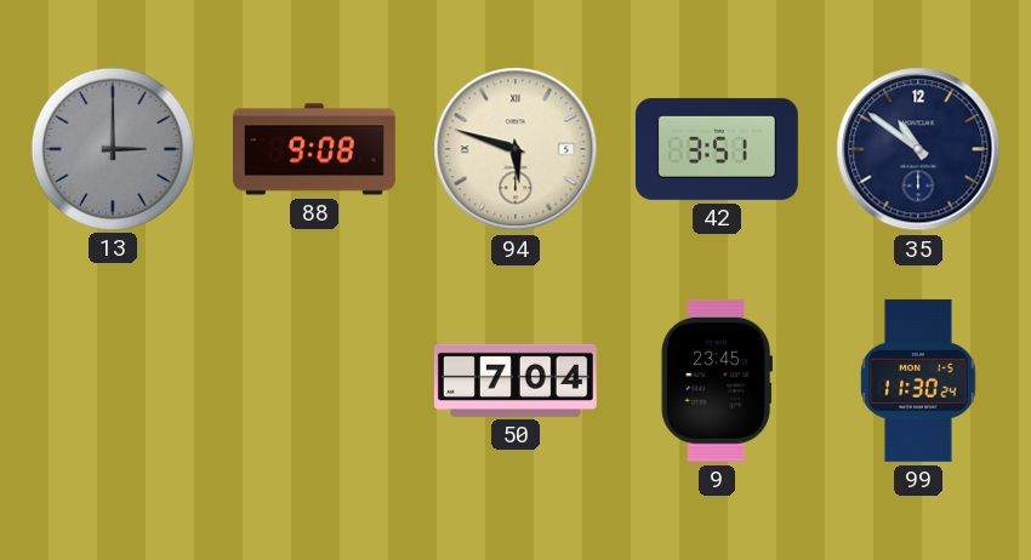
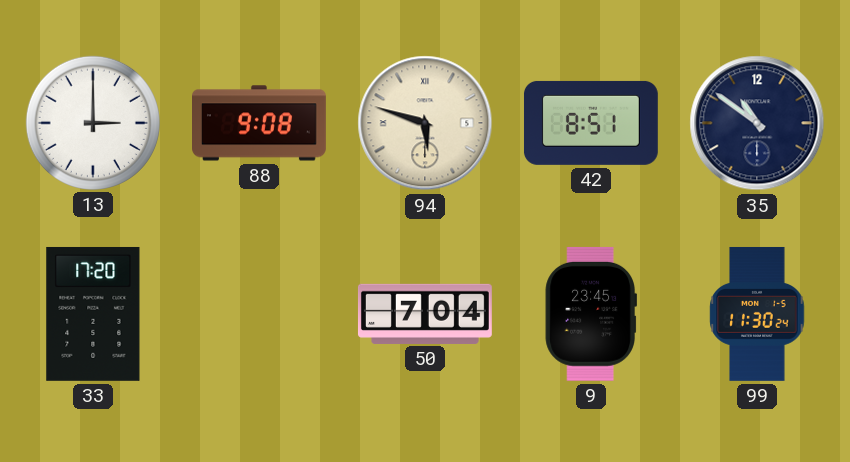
13 dial: grey -> white (93, 123)
42: 3:51 -> 8:51 (591, 123)
33: none -> 17:20 (93, 314)
